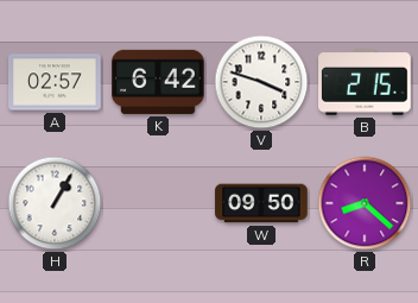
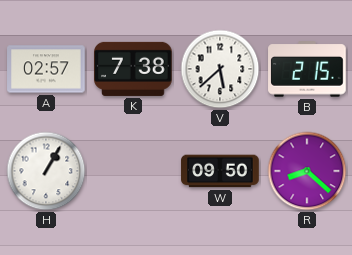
K: 6:42 -> 7:38 (133, 69)
V: 3:48 -> 5:38 (220, 69)
